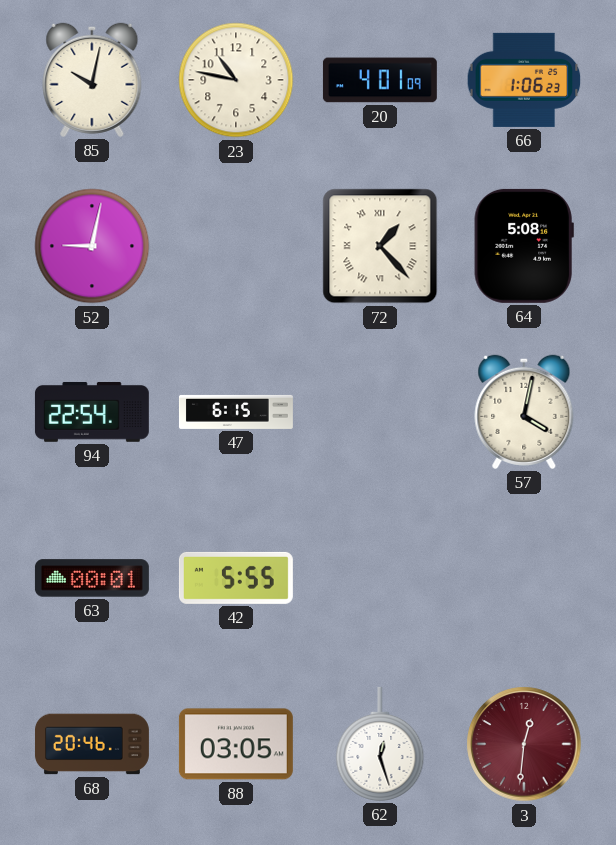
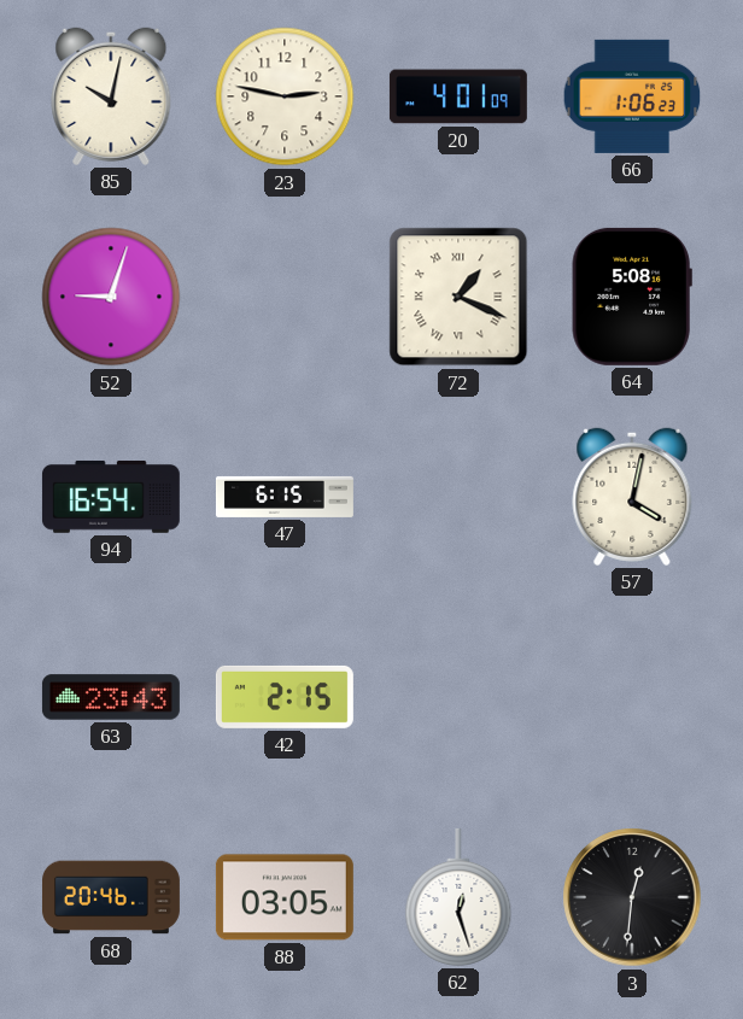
23: 10:47 -> 2:47 (285, 96)
52: 9:02 -> 9:03 (111, 297)
72: 1:23 -> 1:19 (458, 297)
94: 22:54 -> 16:54 (111, 497)
63: 00:01 -> 23:43 (111, 697)
42: 5:55 -> 2:15 (285, 697)
3 dial: burgundy -> black (632, 897)
